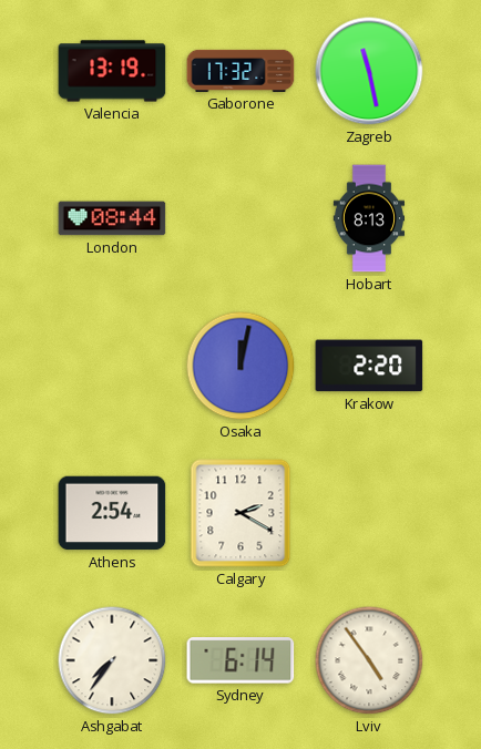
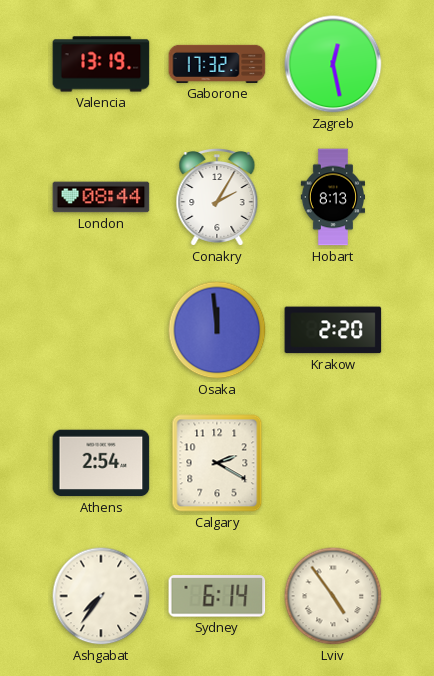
Zagreb: 11:28 -> 12:28 (333, 64)
Conakry: none -> 2:05 (217, 198)
Osaka: 12:02 -> 11:59 (217, 330)
